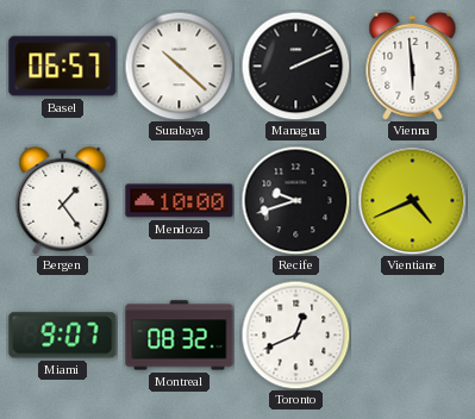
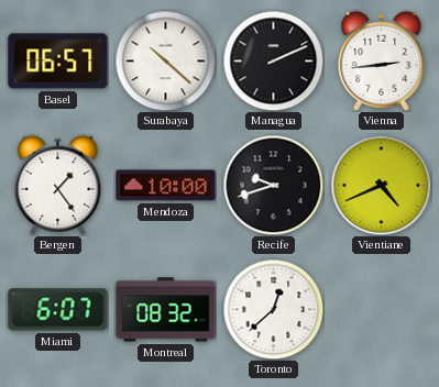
Vienna: 5:59 -> 2:44 (382, 60)
Miami: 9:07 -> 6:07 (58, 310)
Toronto: 12:41 -> 12:38 (273, 309)
